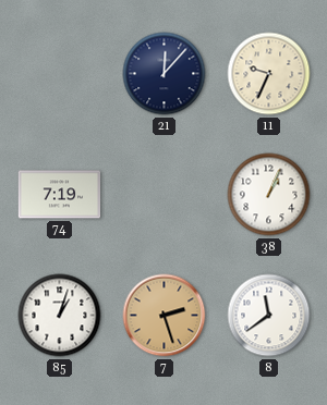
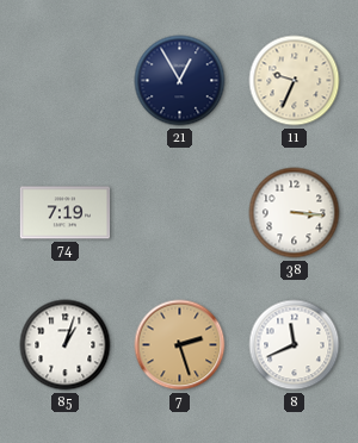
21: 12:07 -> 12:55 (180, 81)
38: 1:04 -> 3:16 (295, 213)
8: 11:39 -> 11:41 (295, 345)
